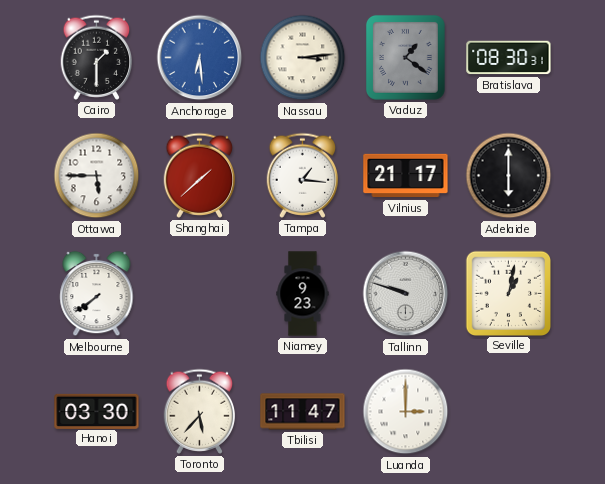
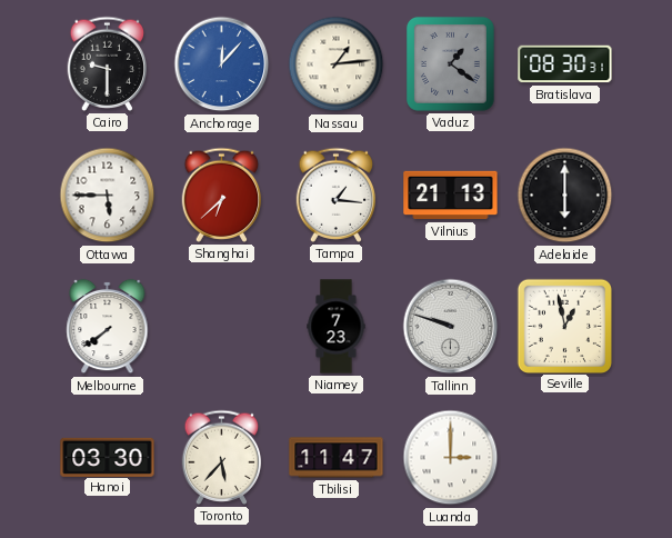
Cairo: 1:30 -> 9:30 (108, 63)
Anchorage: 6:29 -> 12:07 (222, 64)
Nassau: 3:14 -> 1:14 (337, 64)
Shanghai: 1:38 -> 6:38 (222, 195)
Vilnius: 21:17 -> 21:13 (451, 196)
Niamey: 9:23 -> 7:23 (337, 327)
Seville: 1:02 -> 12:58 (564, 326)
